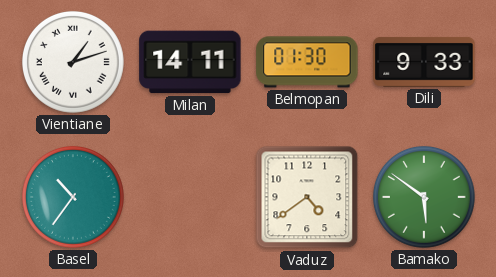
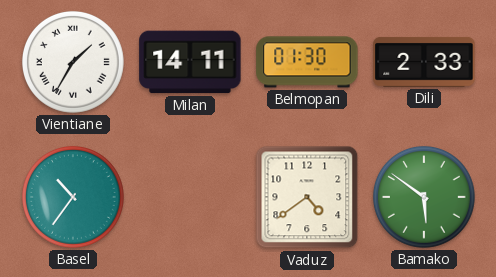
Vientiane: 1:12 -> 1:35 (73, 62)
Dili: 9:33 -> 2:33 (424, 62)
